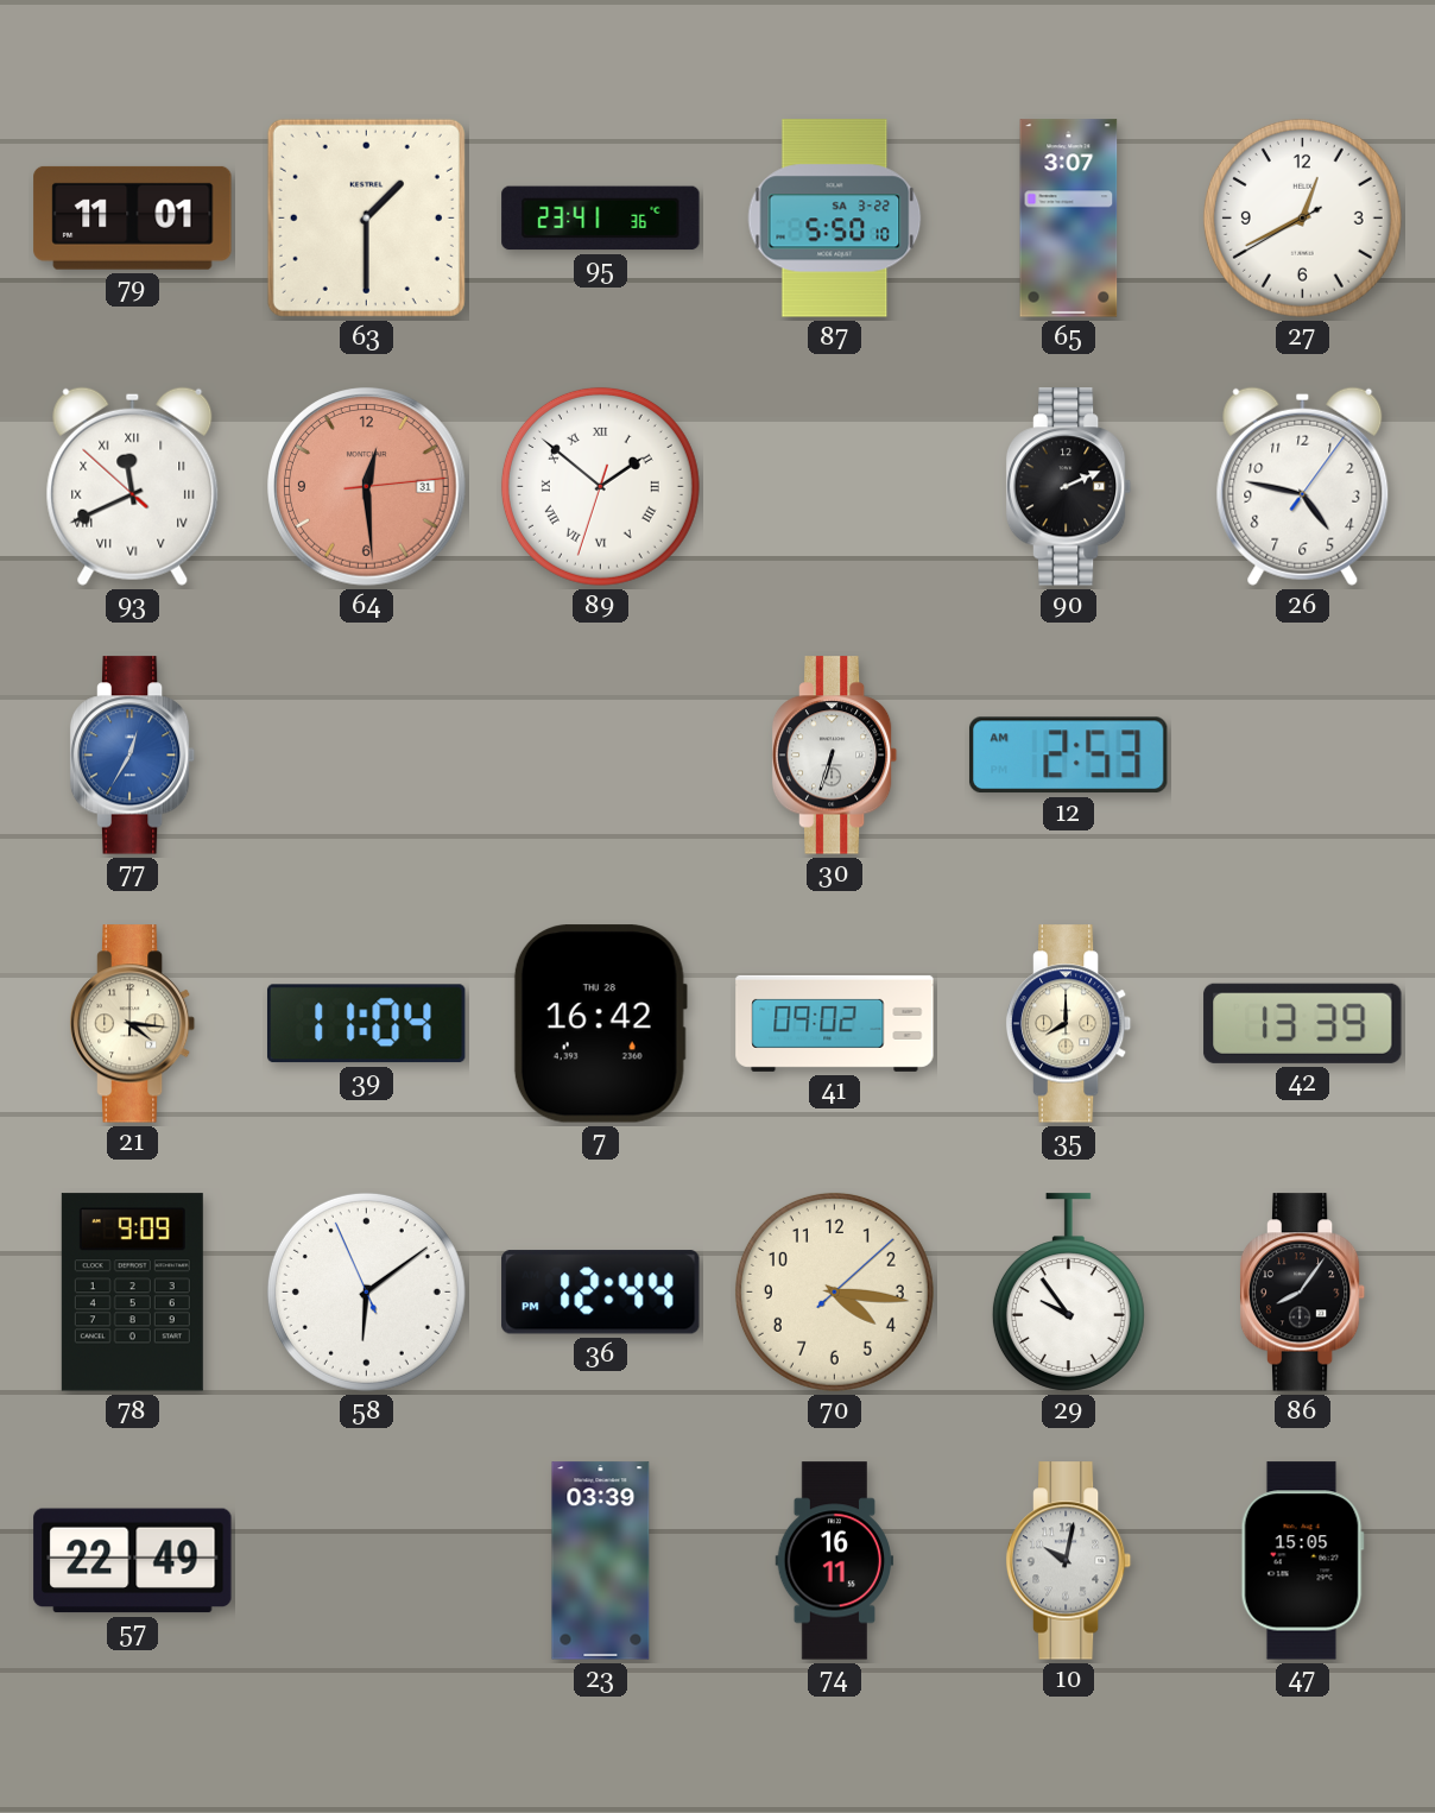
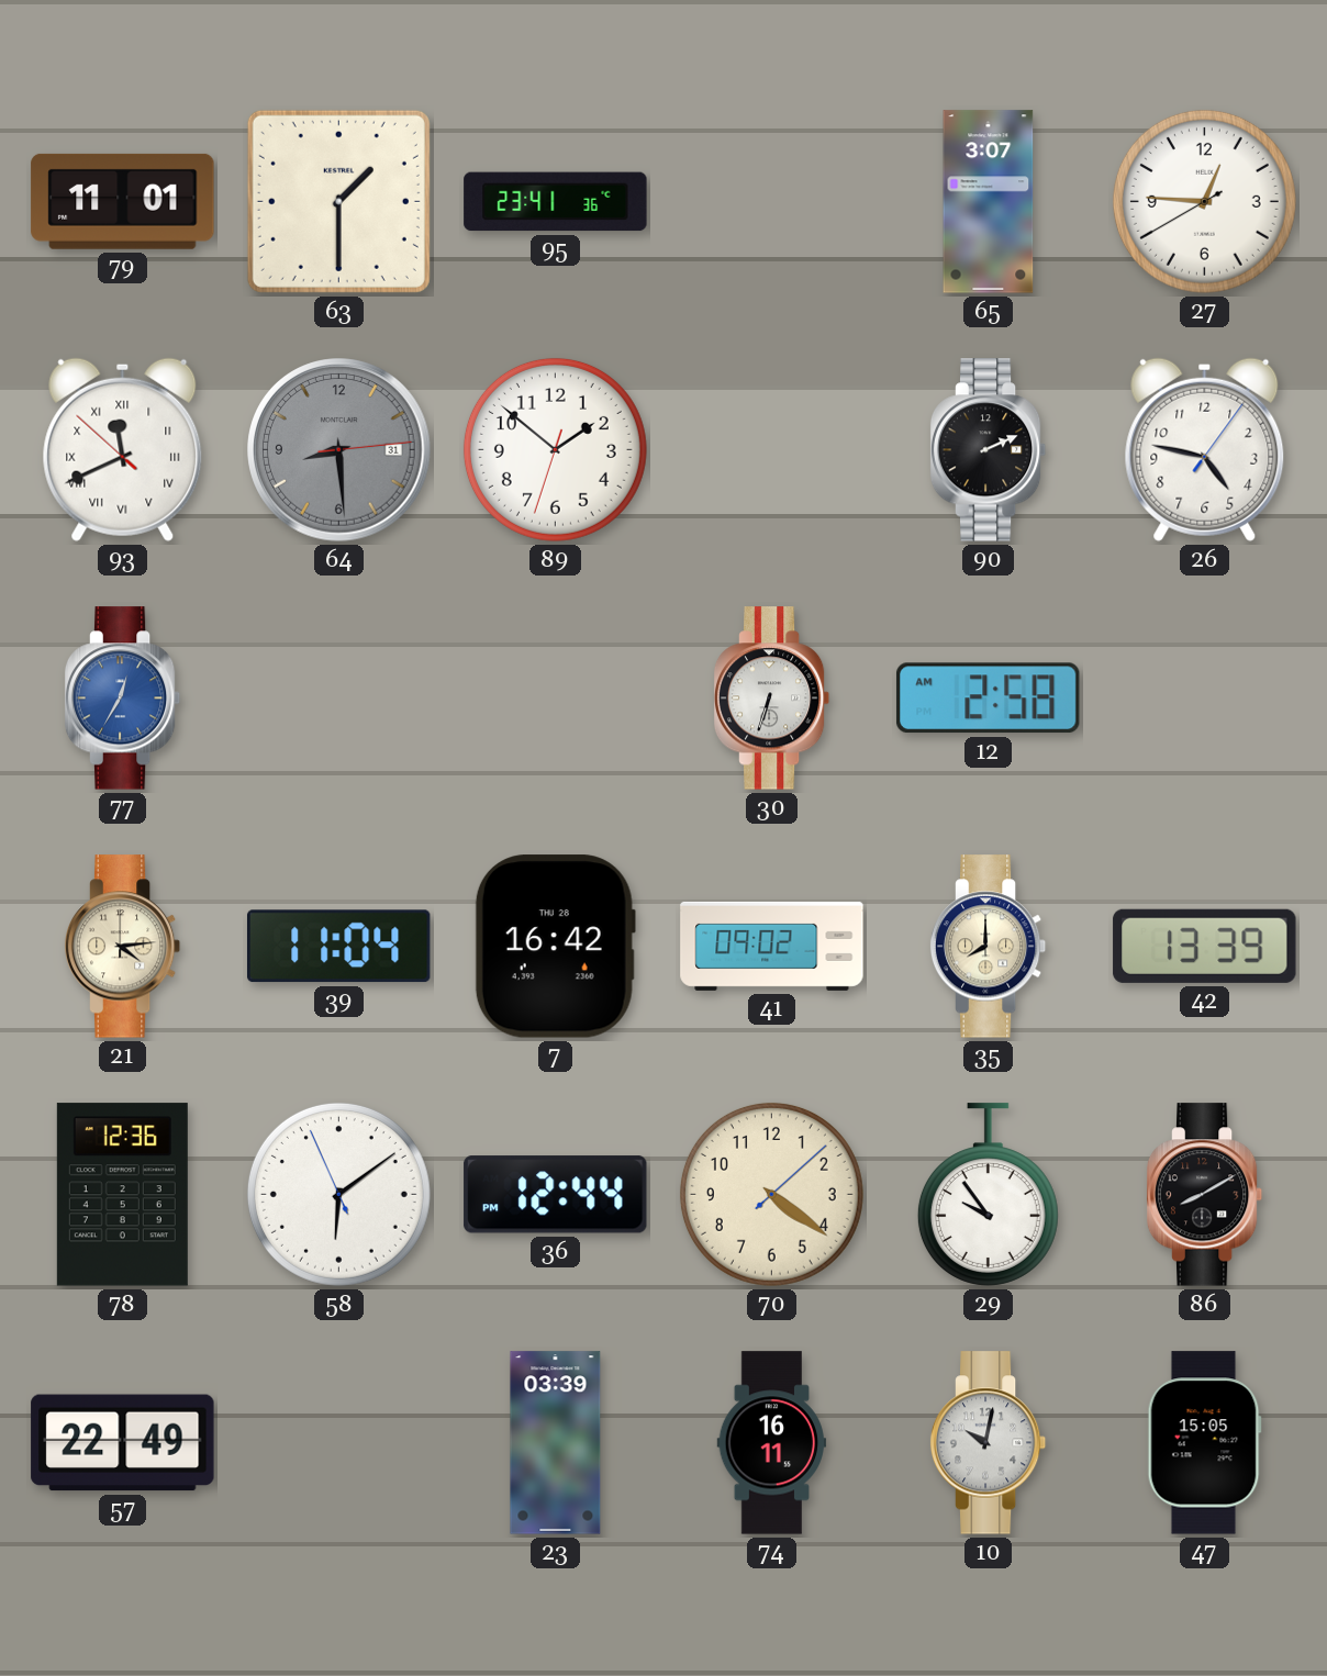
87: 5:50 -> none (835, 219)
27: 12:40 -> 12:45 (1204, 201)
64: 12:29 -> 8:29 (339, 450)
64 dial: salmon -> grey (339, 450)
89 numerals: Roman -> Arabic (555, 449)
12: 2:53 -> 2:58 (988, 699)
21: 4:16 -> 4:14 (123, 947)
78: 9:09 -> 12:36 (122, 1195)
70: 4:16 -> 4:21 (771, 1194)
86: 8:06 -> 8:10 (1205, 1195)
